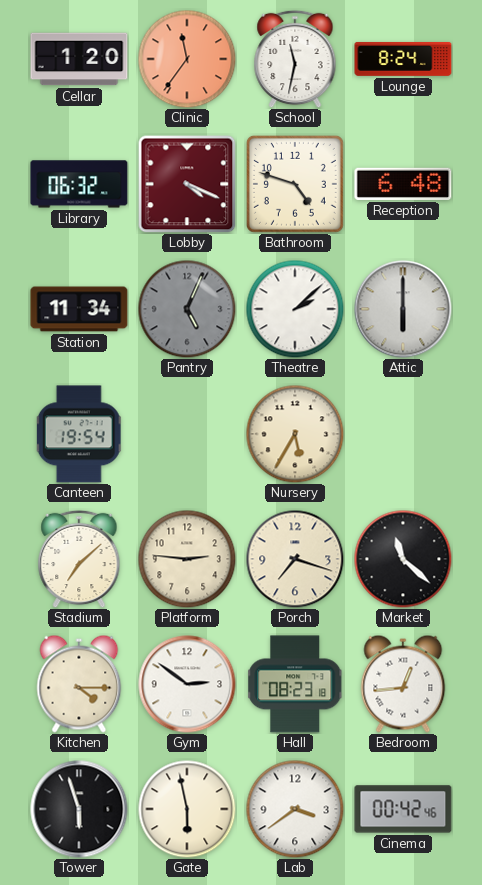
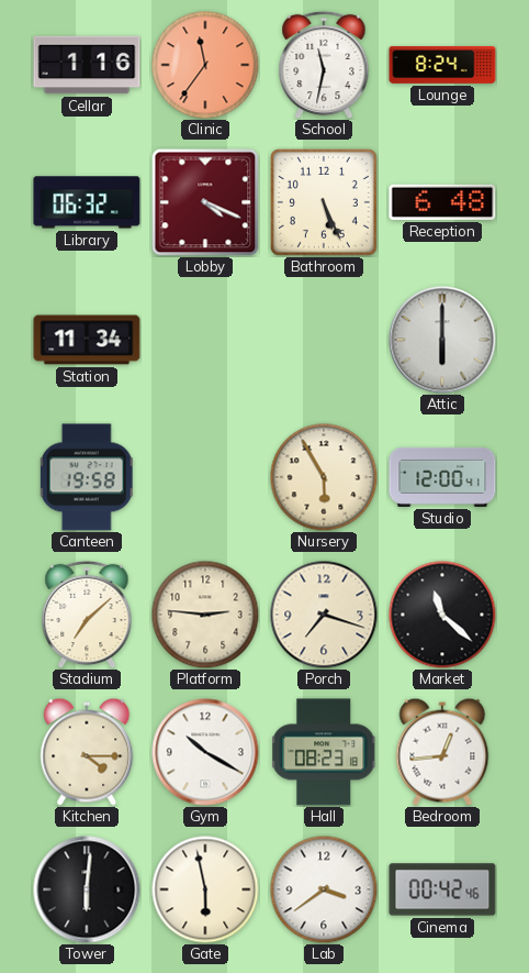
Cellar: 1:20 -> 1:16 (87, 65)
Bathroom: 4:48 -> 5:26 (324, 202)
Pantry: 5:04 -> none (187, 309)
Theatre: 2:08 -> none (295, 309)
Canteen: 19:54 -> 19:58 (87, 477)
Nursery: 5:35 -> 5:55 (324, 477)
Studio: none -> 12:00 (442, 477)
Gym: 2:51 -> 10:20 (205, 752)
Tower: 5:57 -> 6:01 (87, 889)
